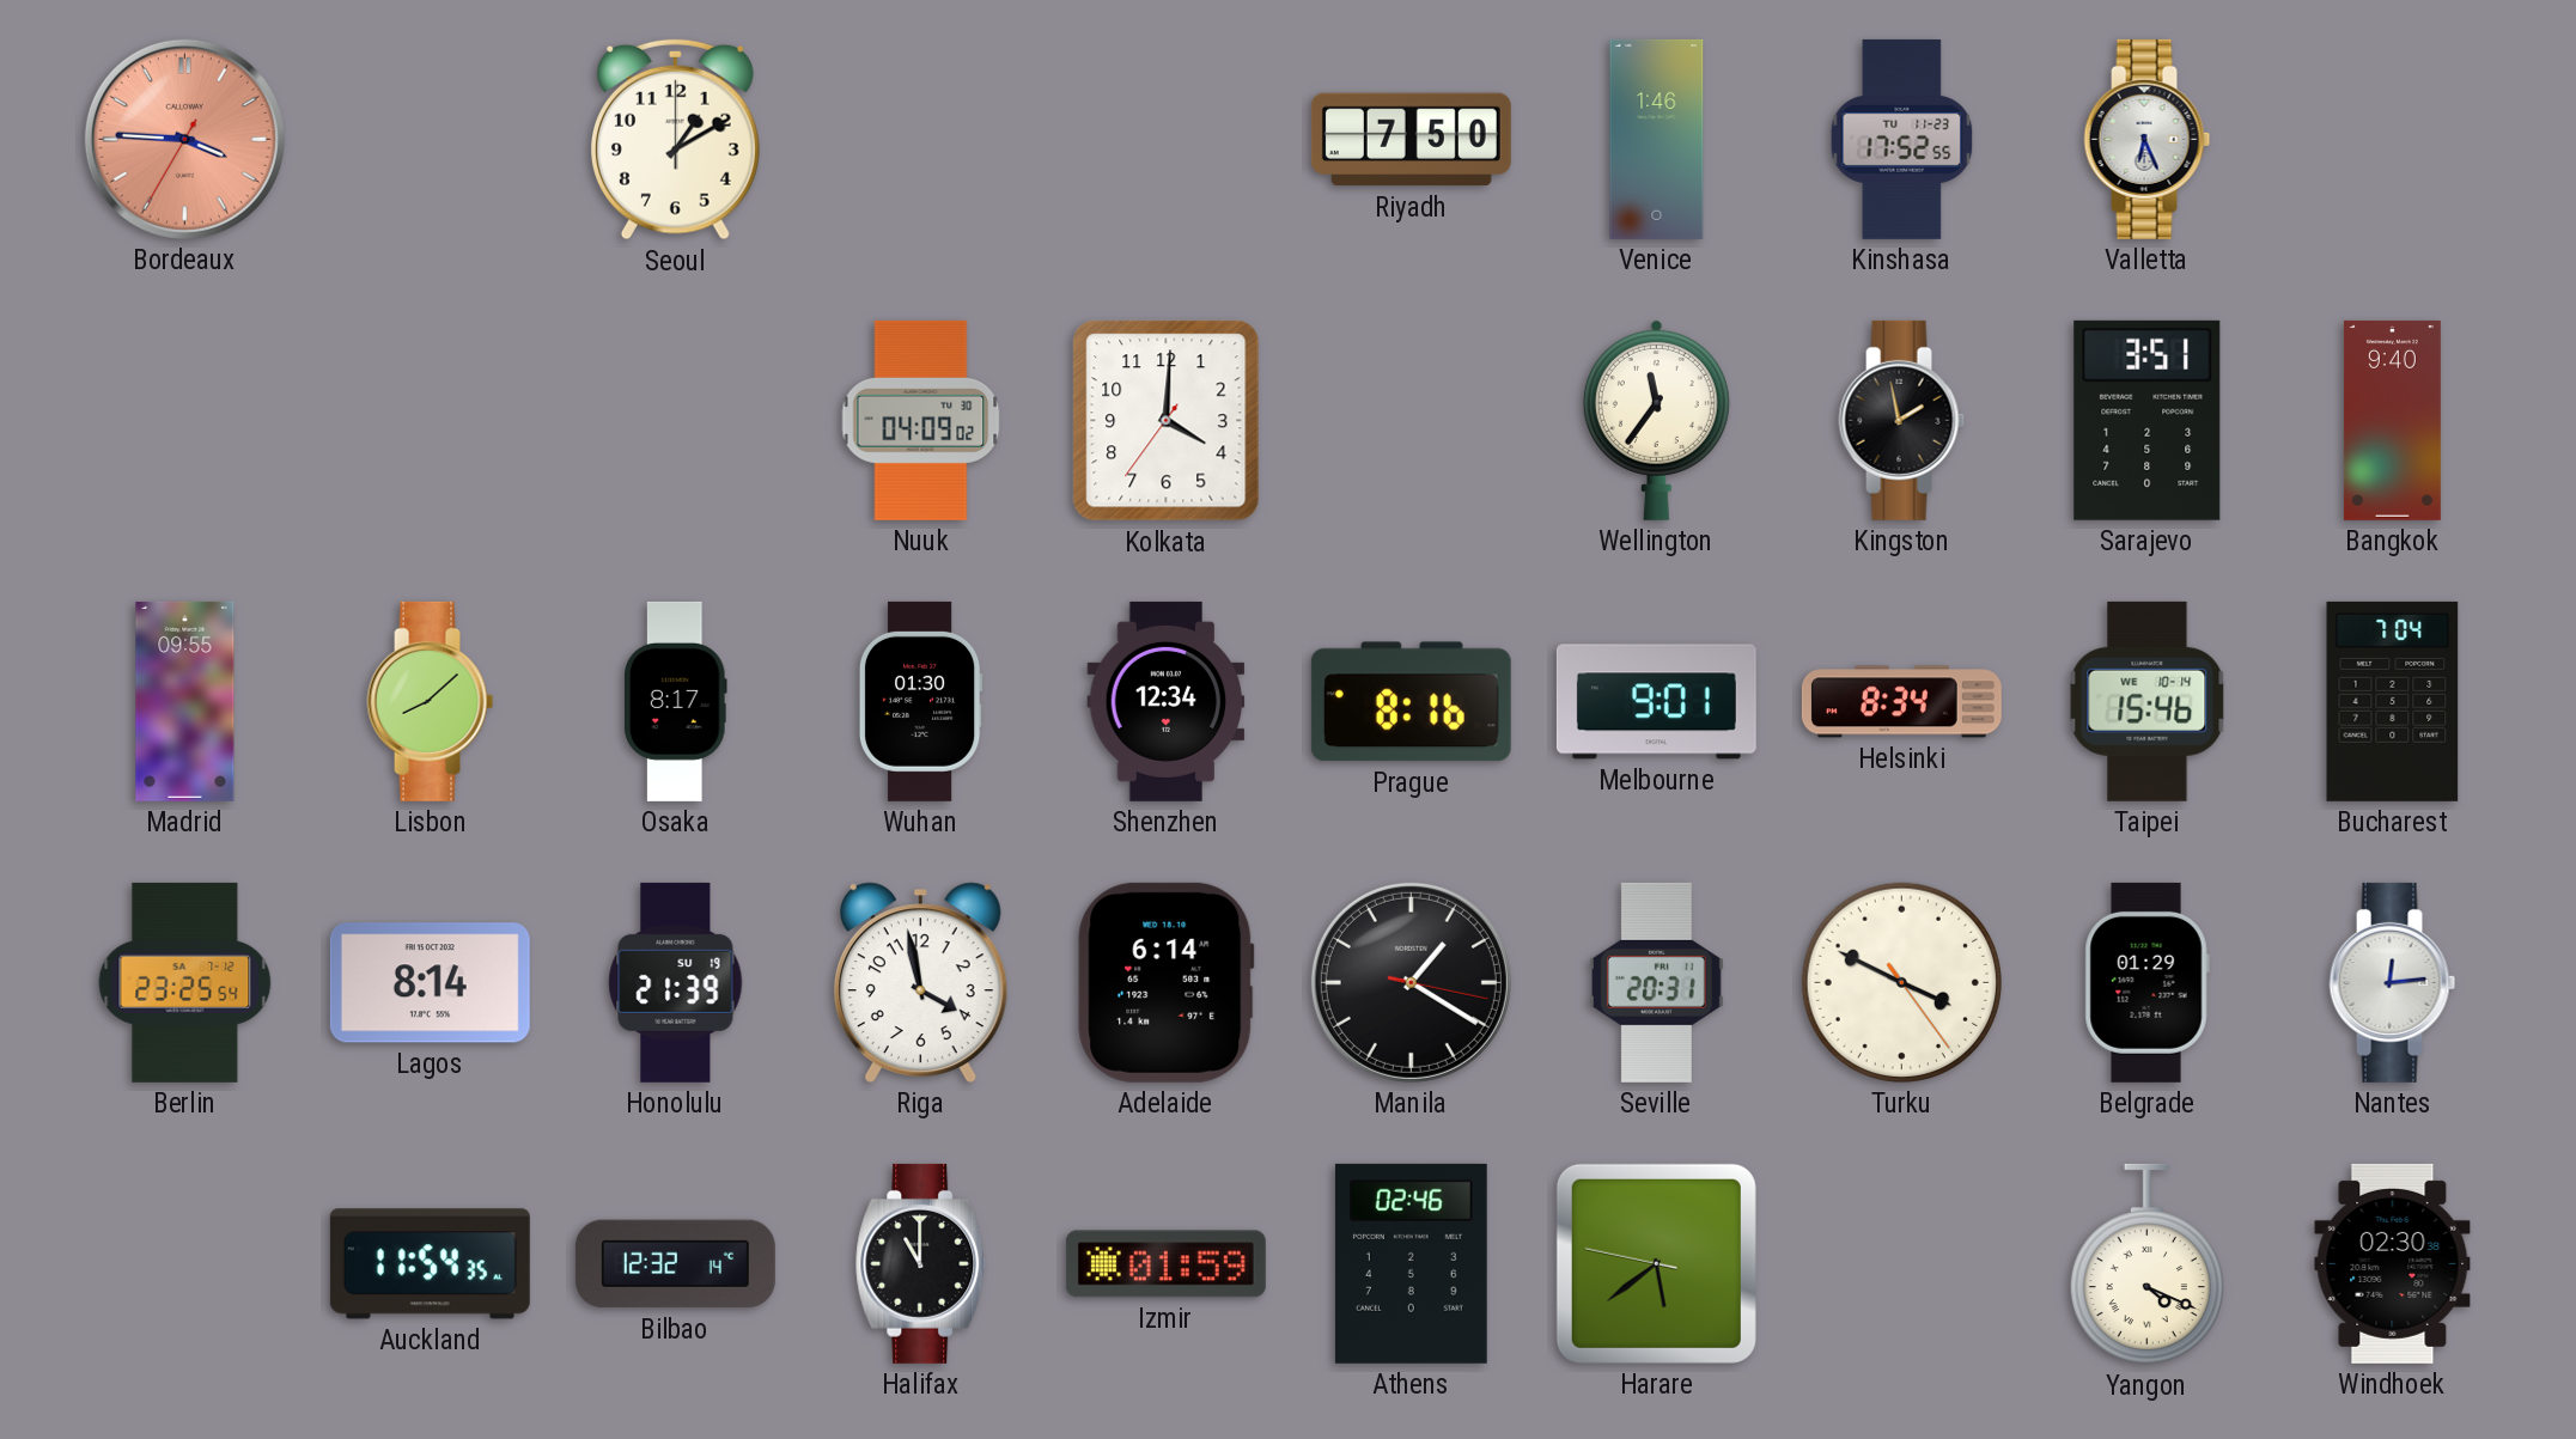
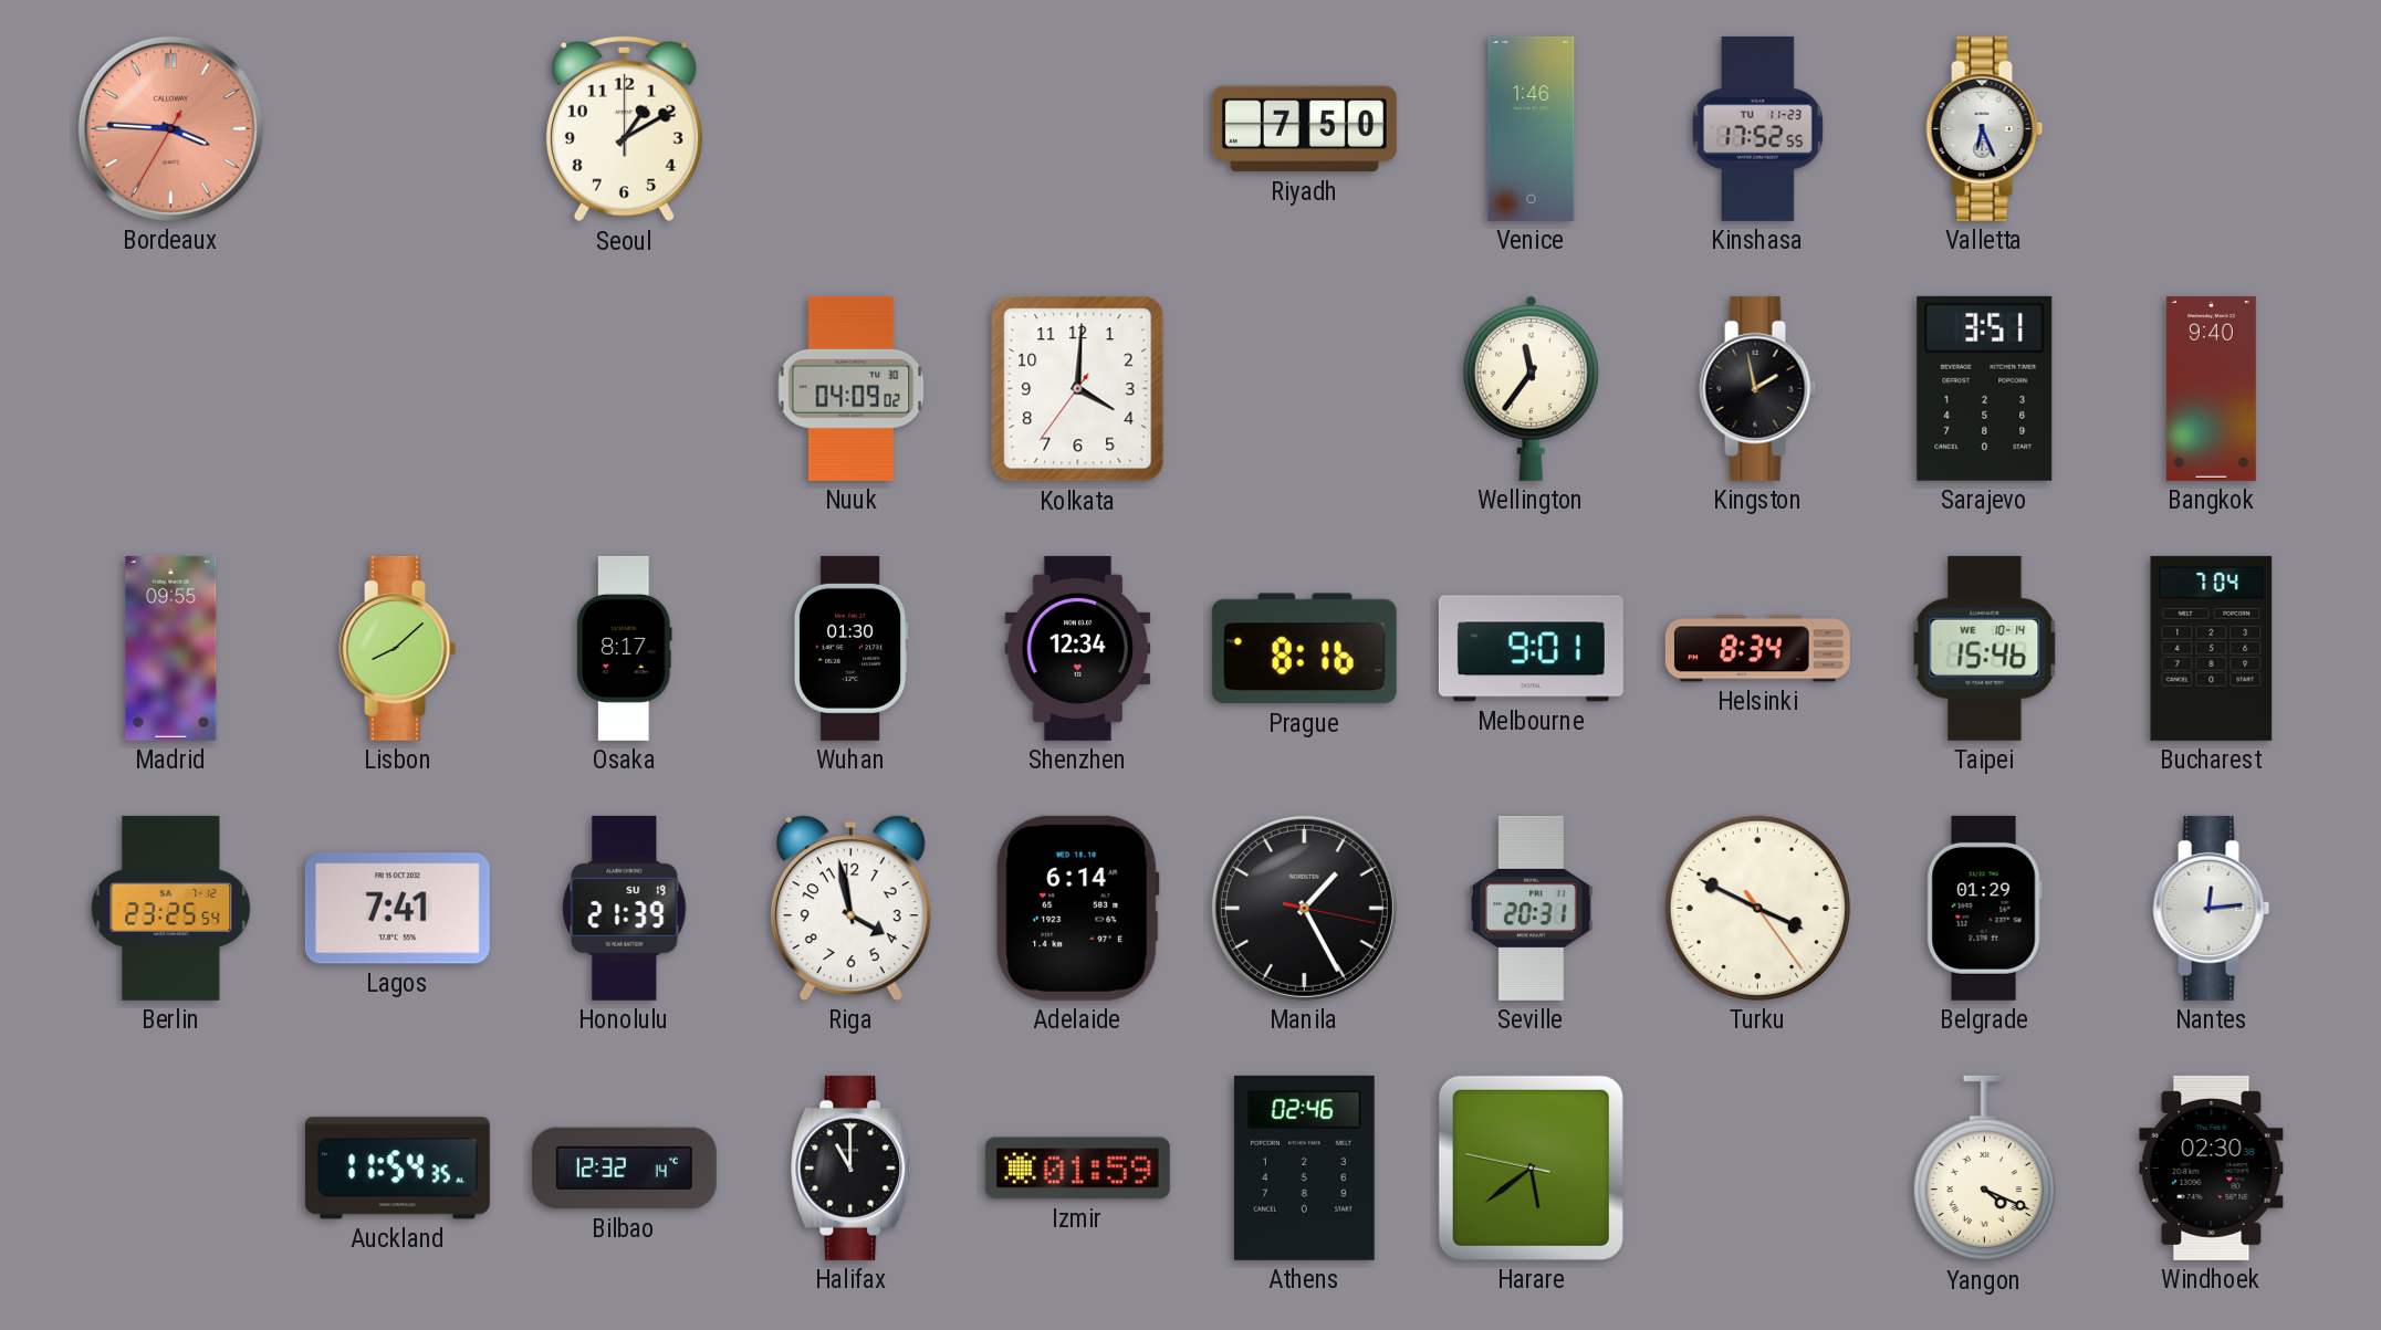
Lagos: 8:14 -> 7:41 (397, 909)
Manila: 1:20 -> 1:25 (1304, 908)
